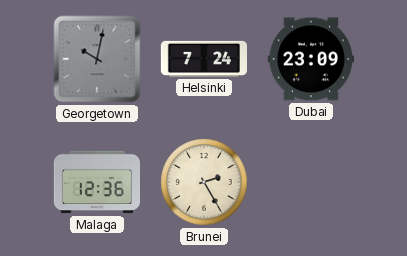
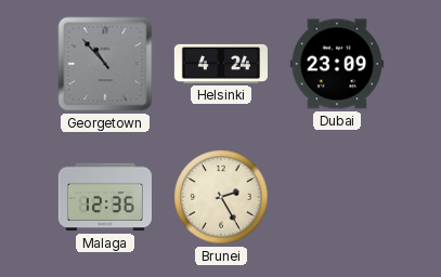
Georgetown: 10:02 -> 10:53 (105, 64)
Helsinki: 7:24 -> 4:24 (220, 64)
